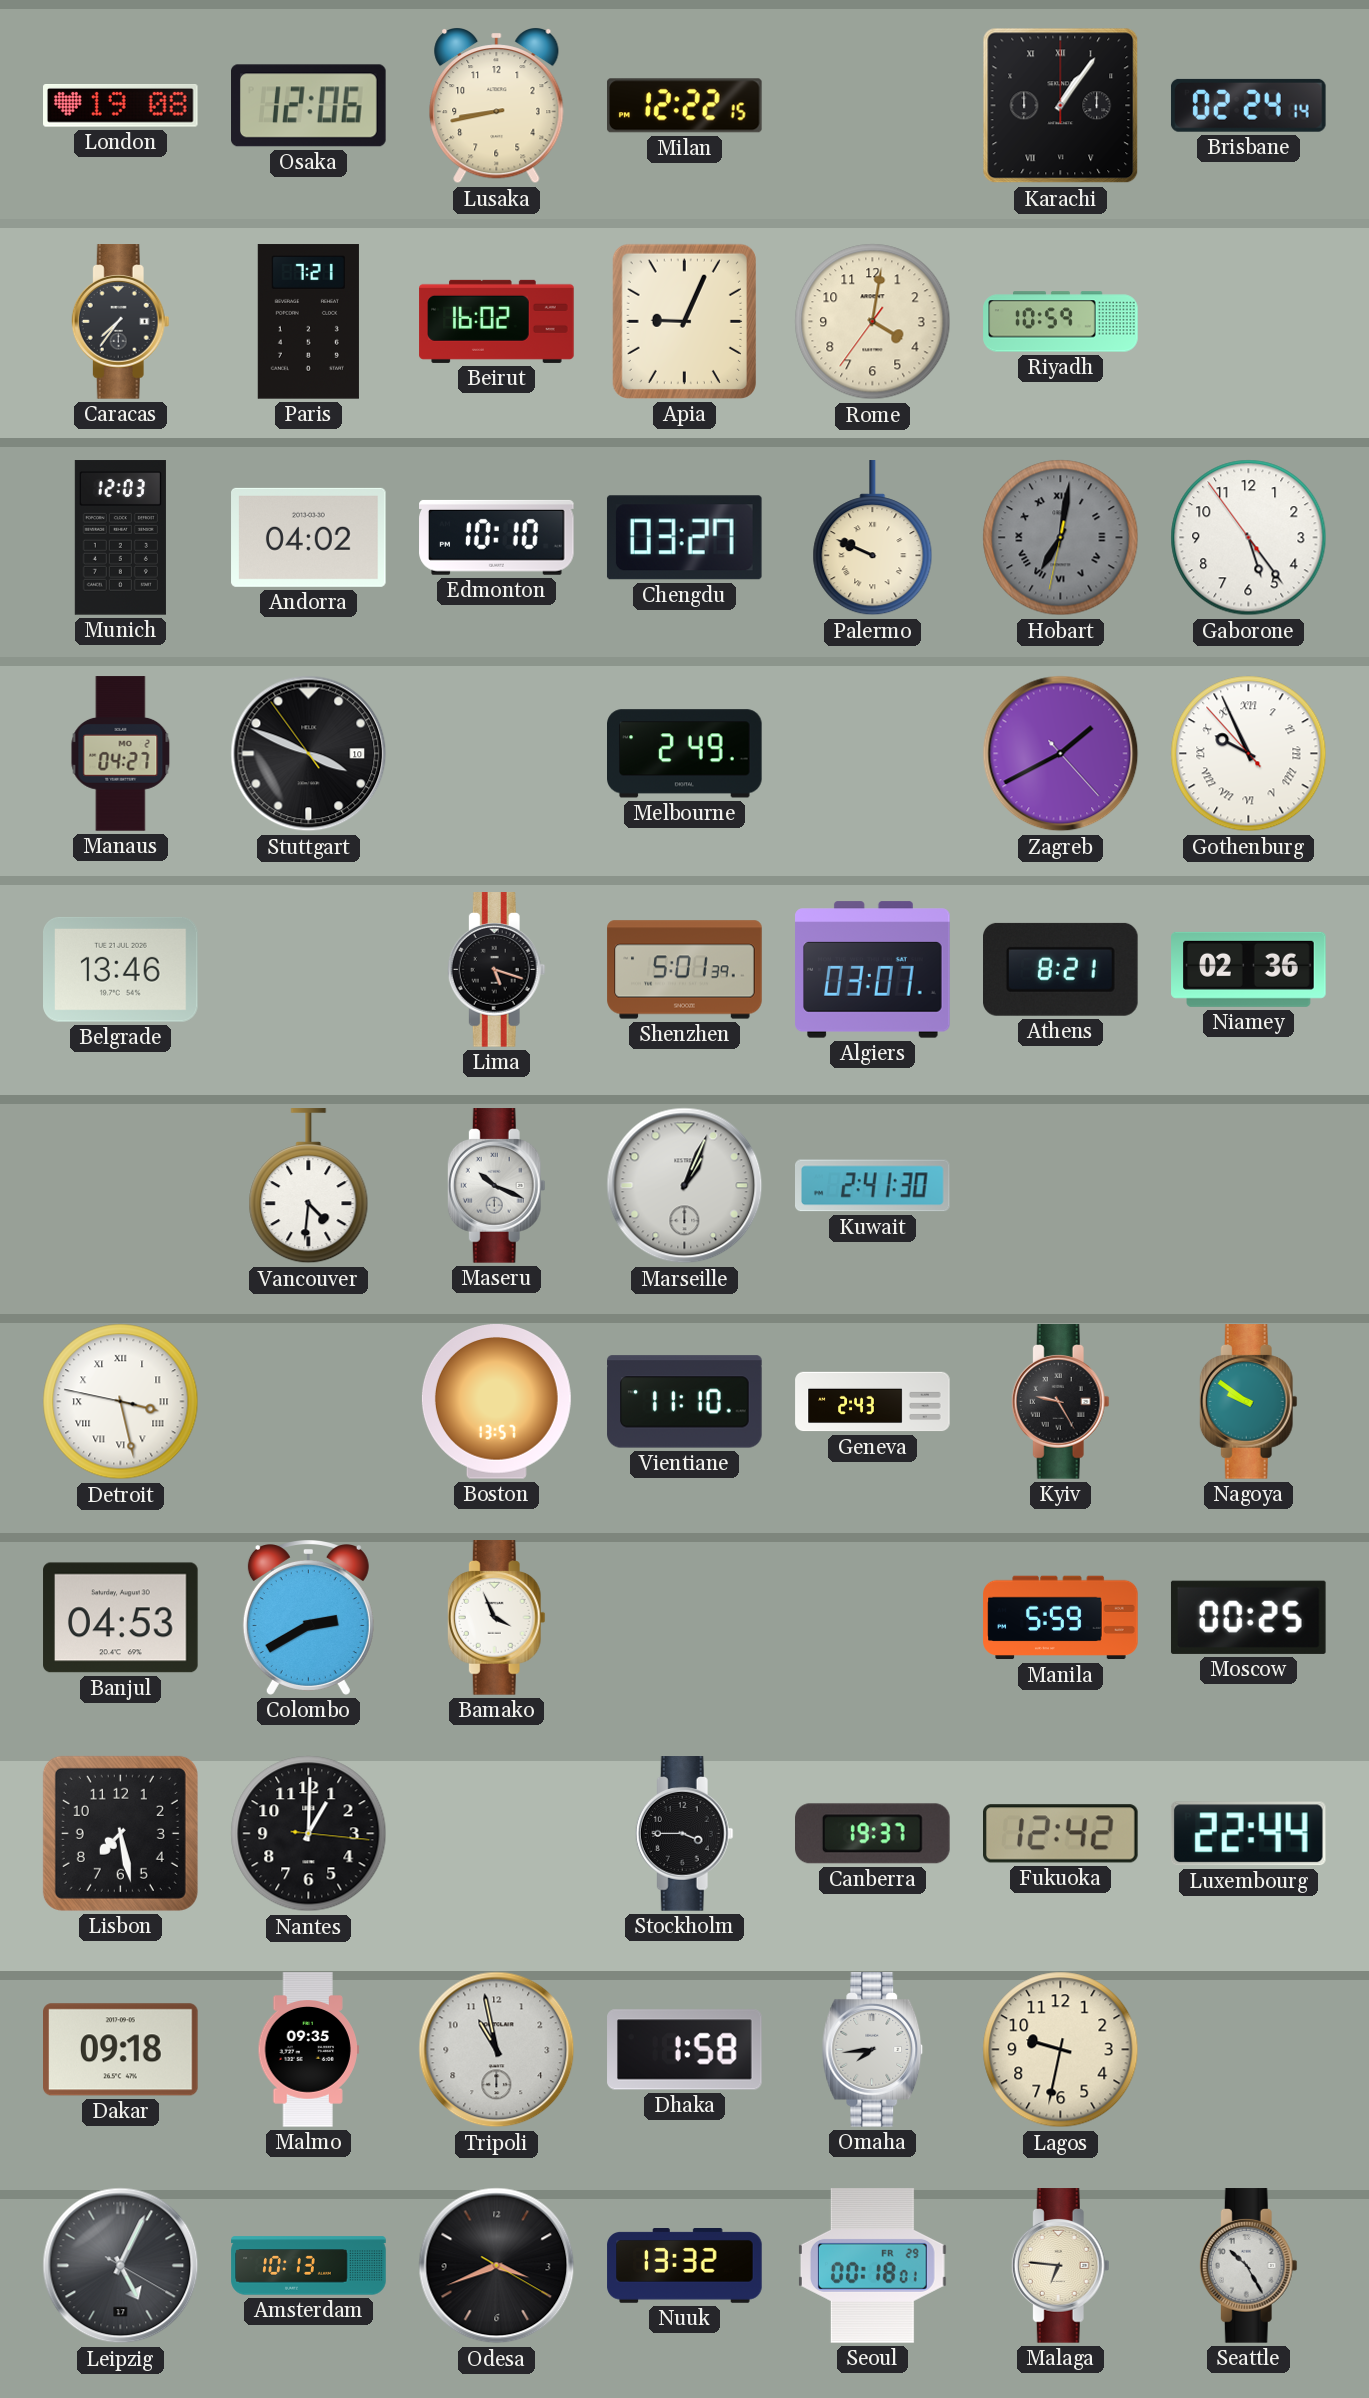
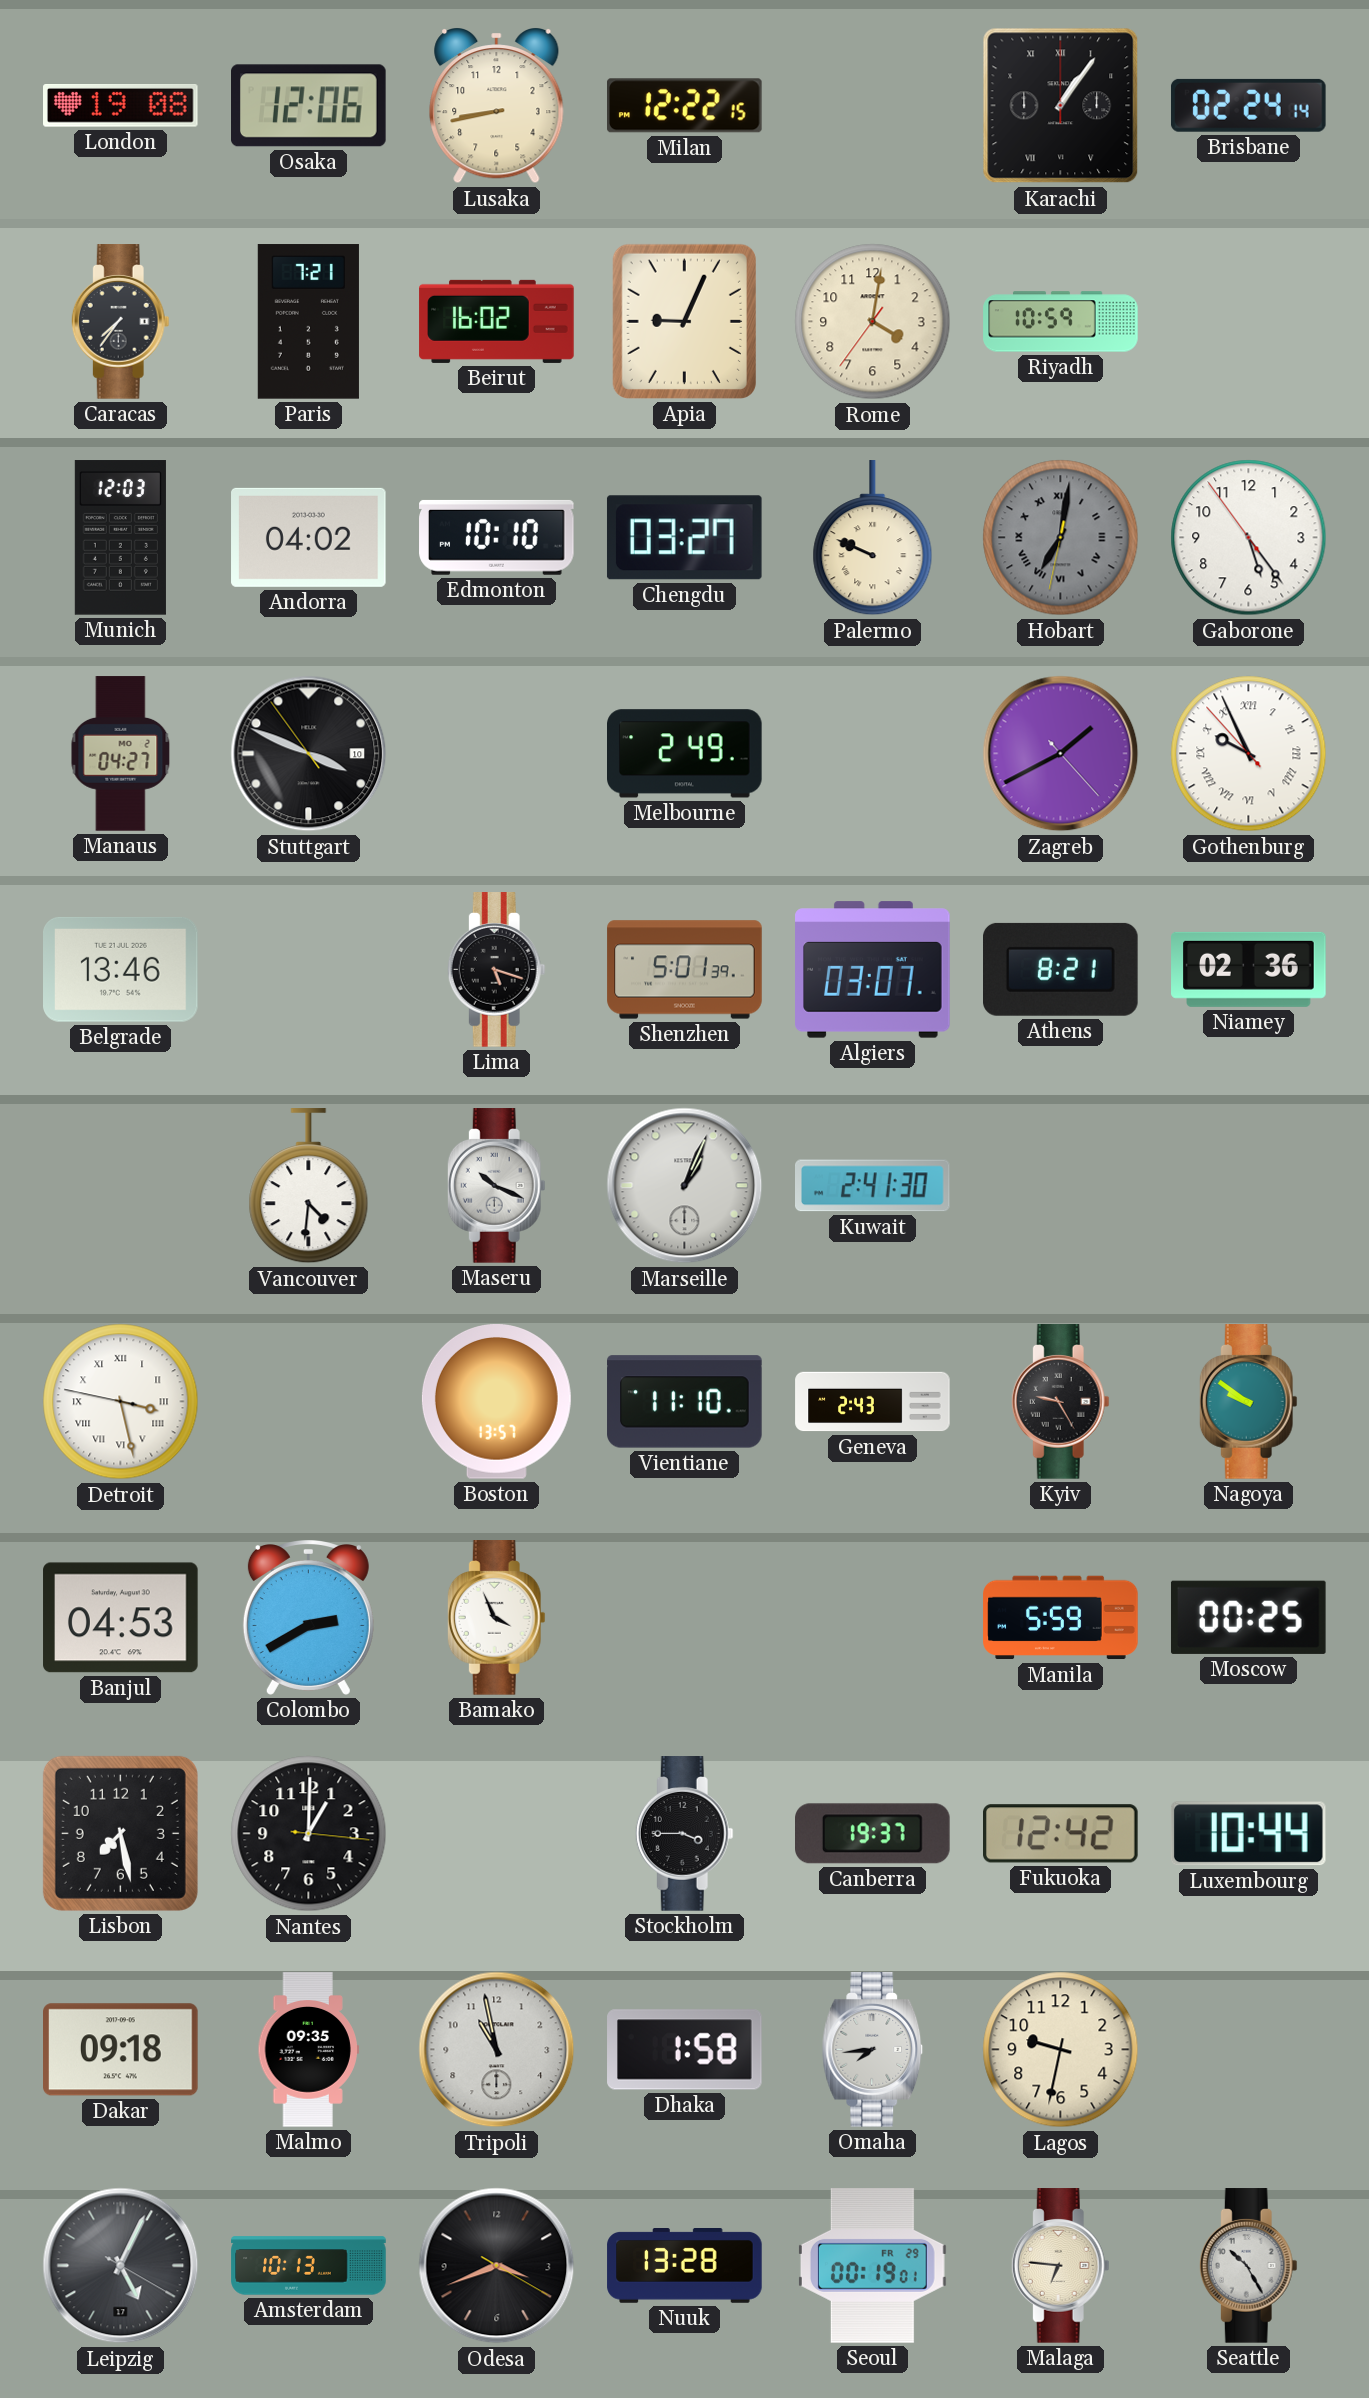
Luxembourg: 22:44 -> 10:44 (1248, 1834)
Nuuk: 13:32 -> 13:28 (685, 2266)
Seoul: 00:18 -> 00:19 (872, 2266)
